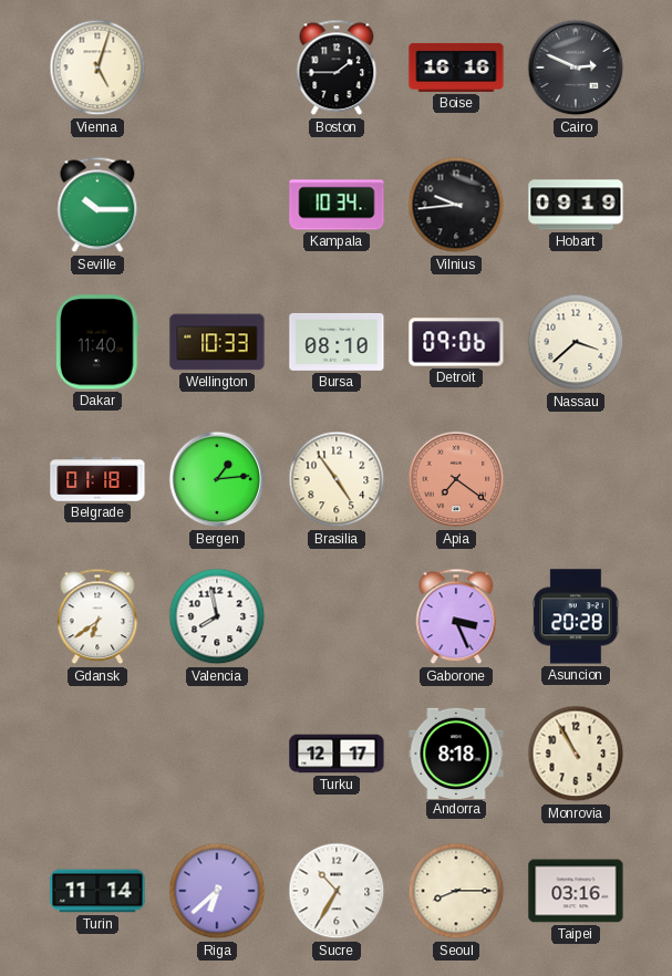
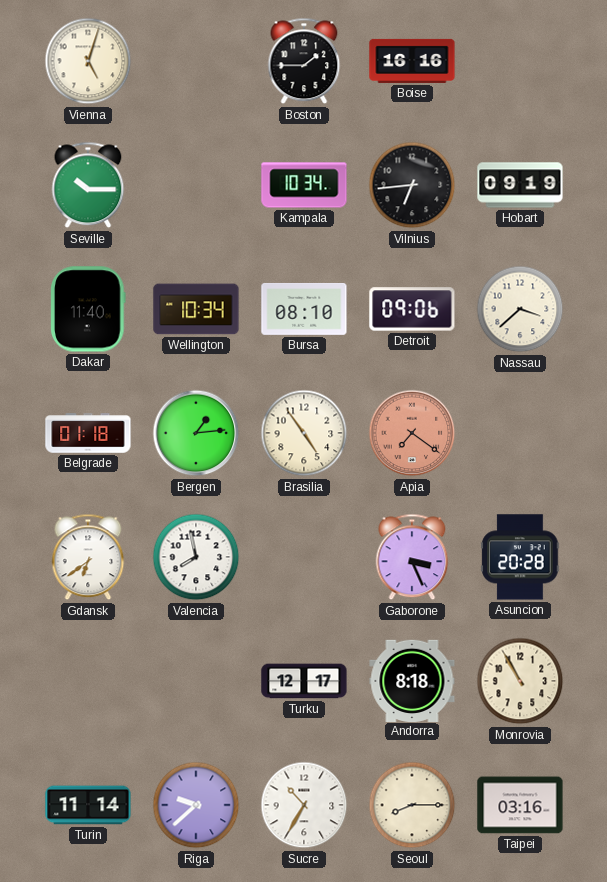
Cairo: 2:49 -> none (576, 68)
Vilnius: 9:44 -> 6:44 (412, 185)
Wellington: 10:33 -> 10:34 (196, 309)
Riga: 6:38 -> 9:38 (196, 805)
